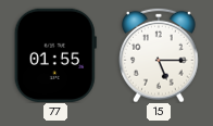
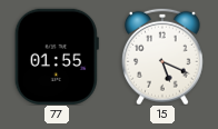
15: 5:15 -> 5:19 (163, 57)
